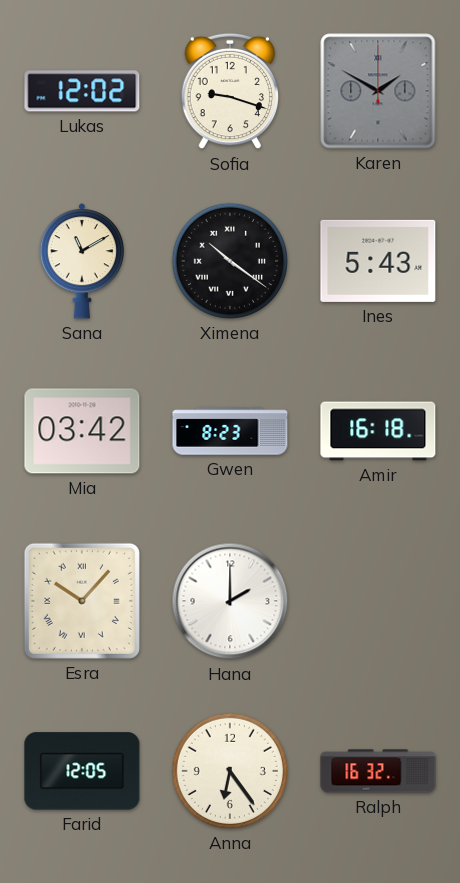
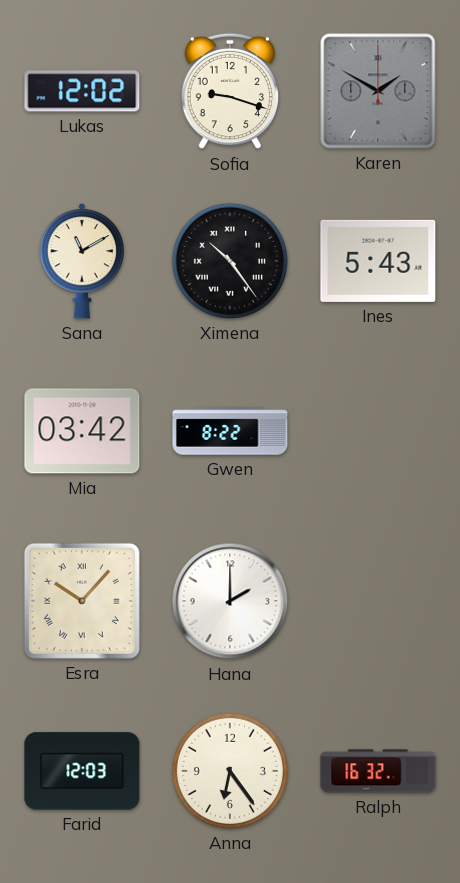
Ximena: 10:21 -> 10:24 (230, 261)
Gwen: 8:23 -> 8:22 (230, 431)
Amir: 16:18 -> none (378, 431)
Farid: 12:05 -> 12:03 (82, 771)
